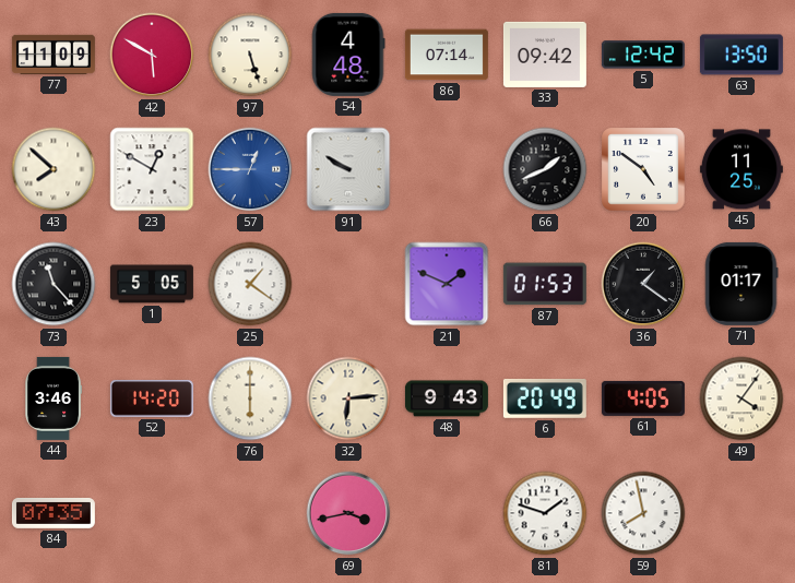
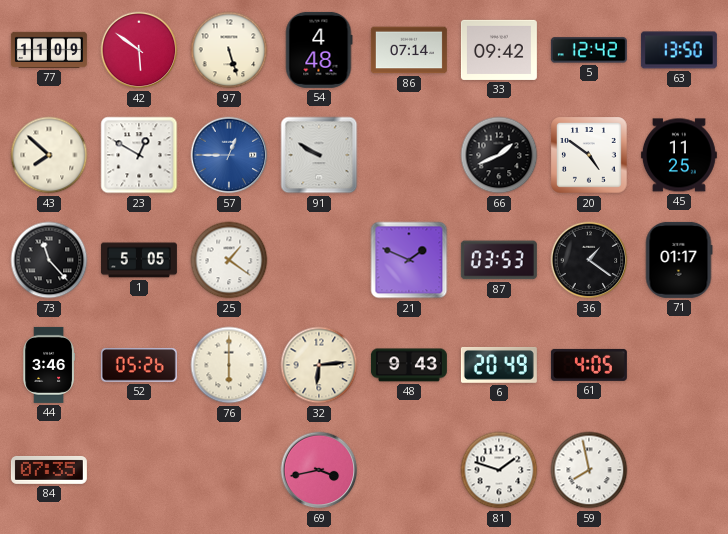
42: 5:50 -> 5:51 (139, 50)
87: 01:53 -> 03:53 (499, 260)
52: 14:20 -> 05:26 (139, 366)
49: 4:06 -> none (741, 398)
